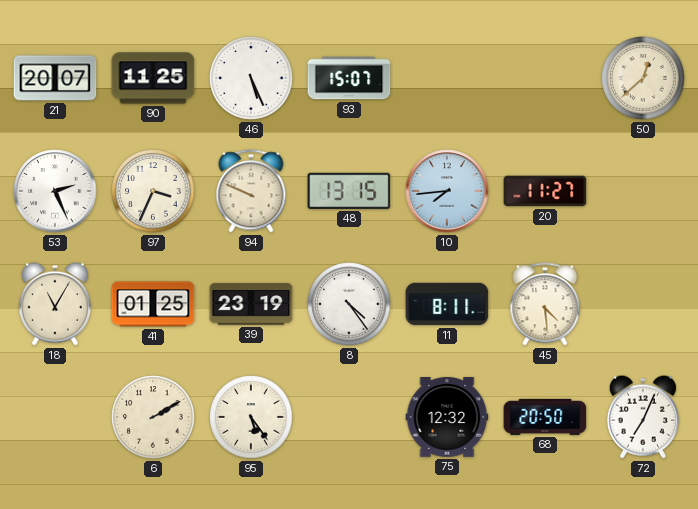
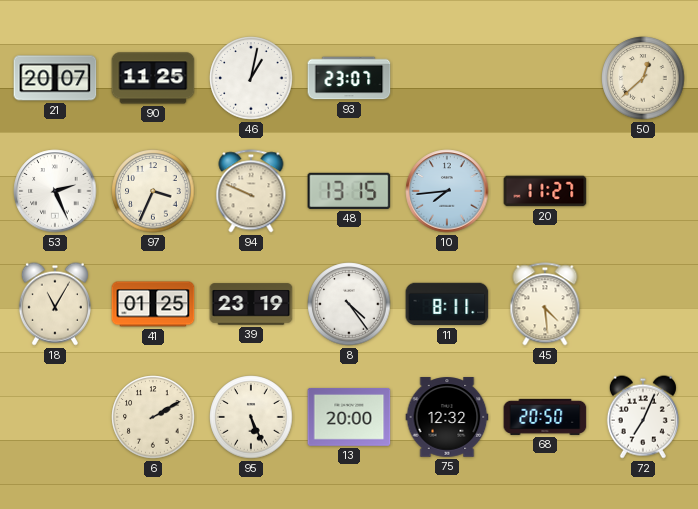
46: 5:26 -> 1:02 (251, 78)
93: 15:07 -> 23:07 (349, 78)
95: 5:24 -> 5:26 (251, 417)
13: none -> 20:00 (349, 417)
